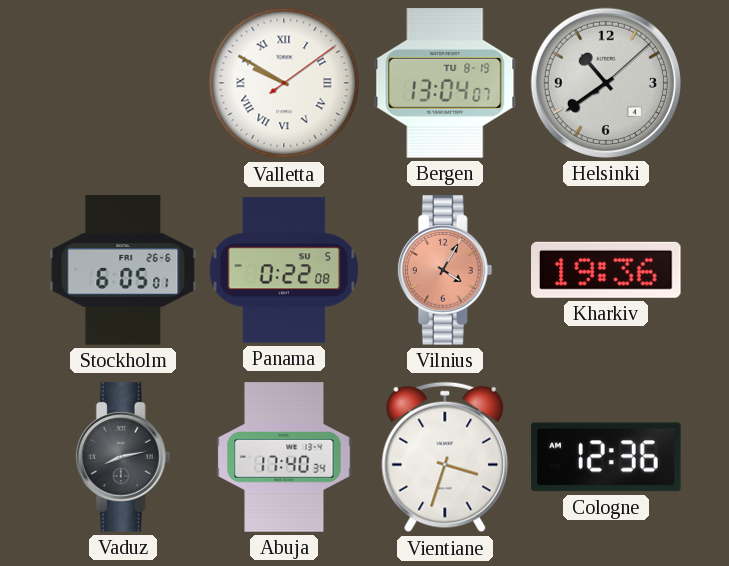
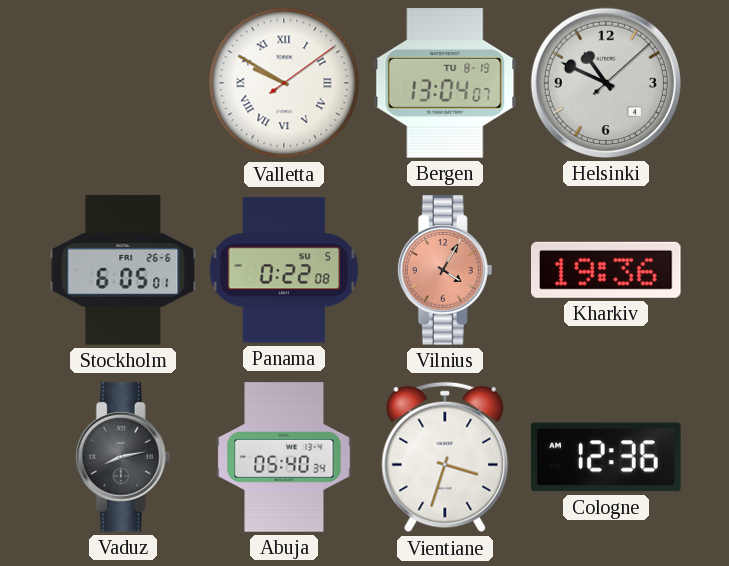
Helsinki: 10:39 -> 10:49 (606, 83)
Abuja: 17:40 -> 05:40 (284, 457)
